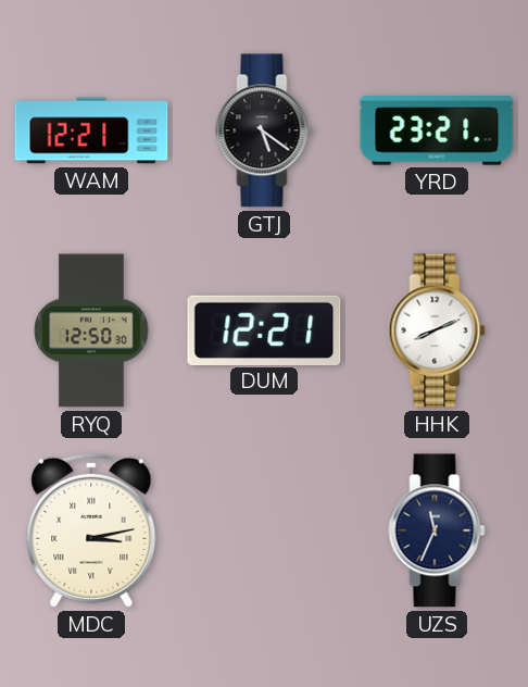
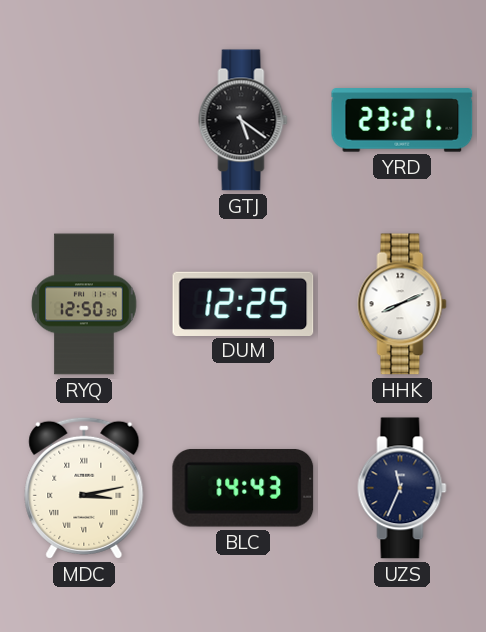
WAM: 12:21 -> none (91, 130)
DUM: 12:21 -> 12:25 (243, 303)
BLC: none -> 14:43 (243, 489)
